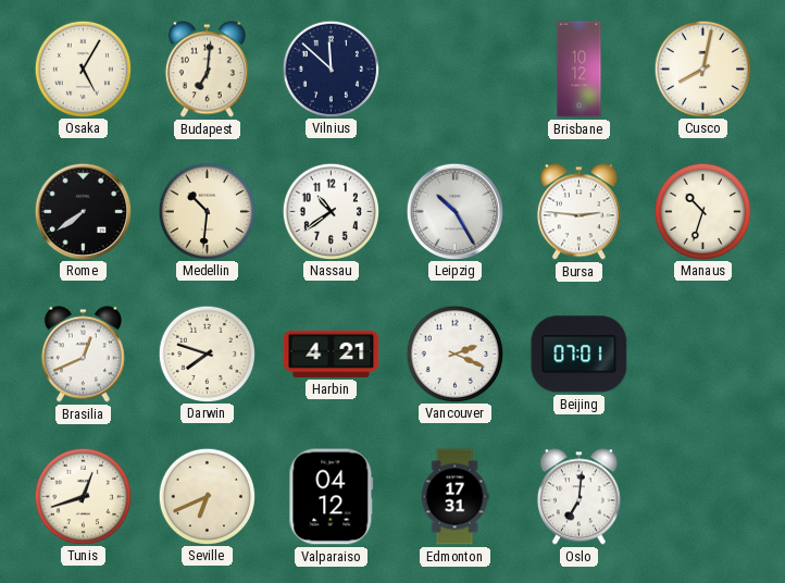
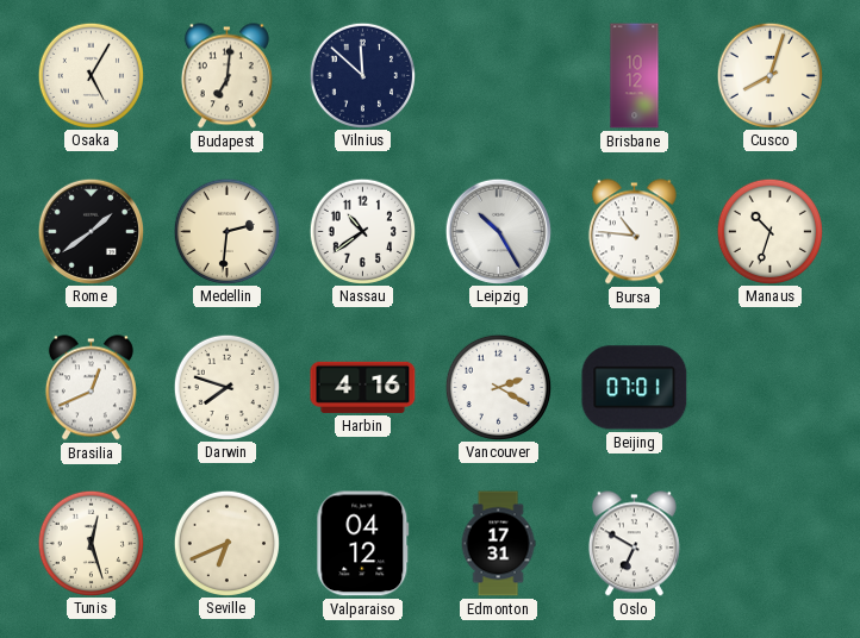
Cusco: 8:02 -> 8:03 (769, 75)
Rome: 7:39 -> 1:39 (91, 231)
Medellin: 10:31 -> 2:31 (226, 231)
Bursa: 2:46 -> 10:46 (634, 232)
Harbin: 4:21 -> 4:16 (363, 387)
Vancouver: 2:19 -> 2:20 (498, 387)
Tunis: 12:42 -> 12:27 (91, 543)
Oslo: 7:01 -> 6:50 (634, 544)
